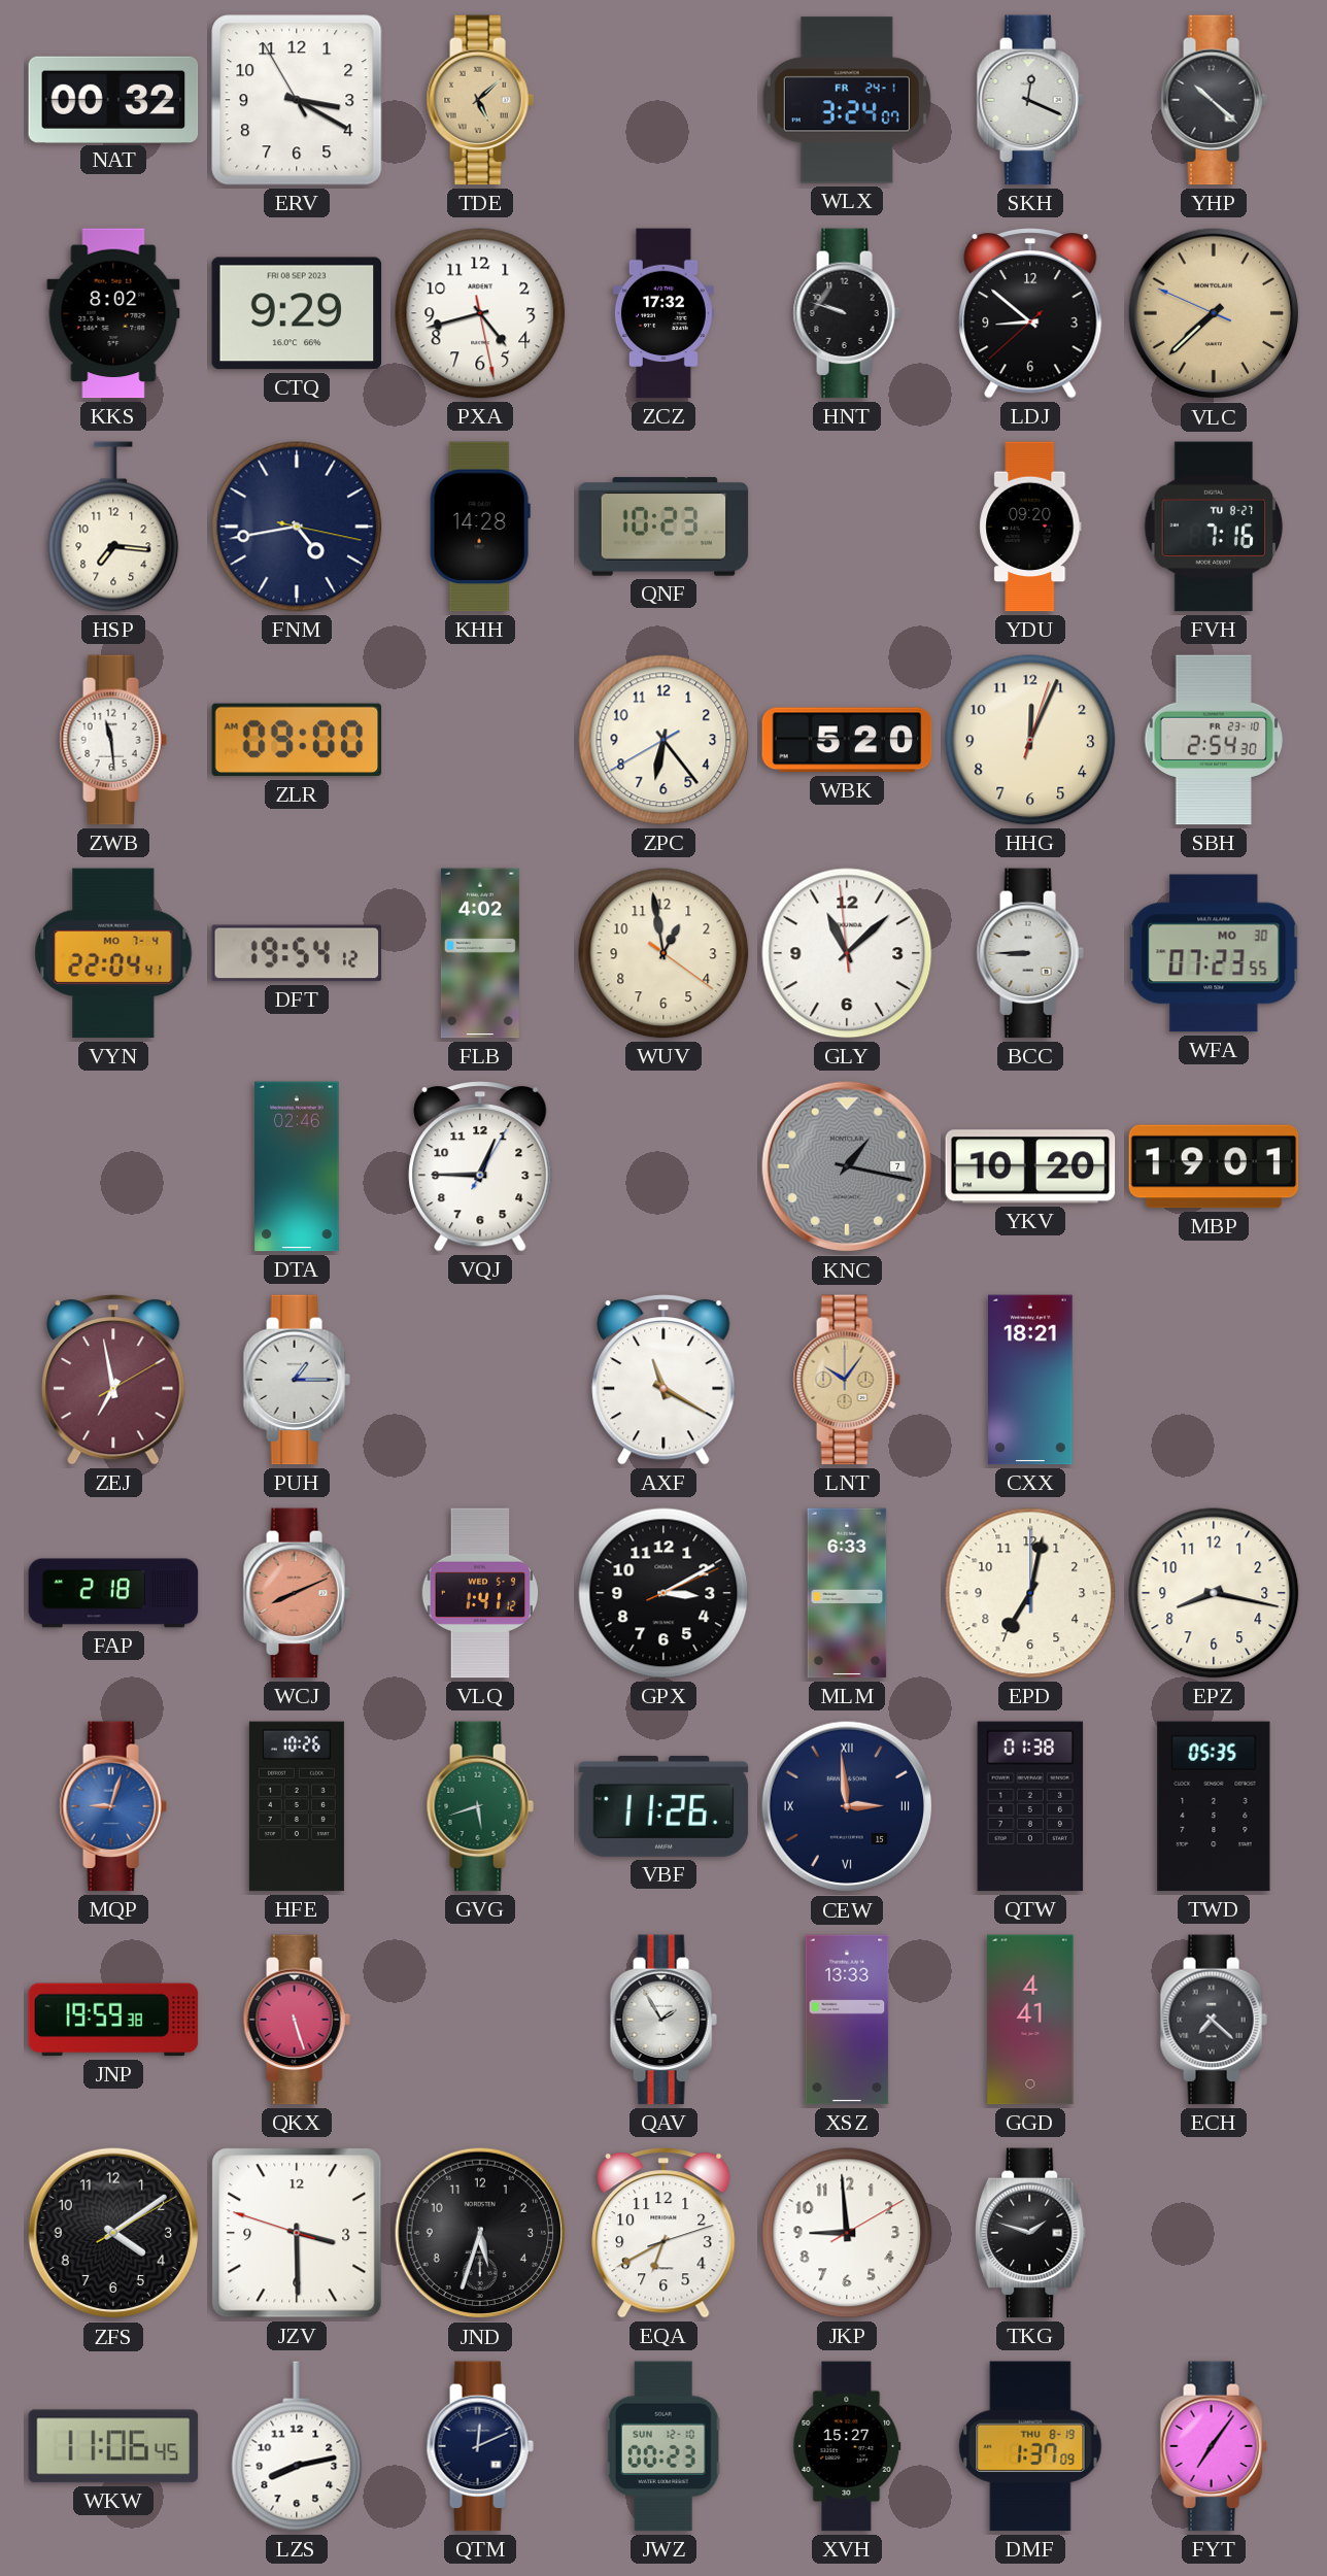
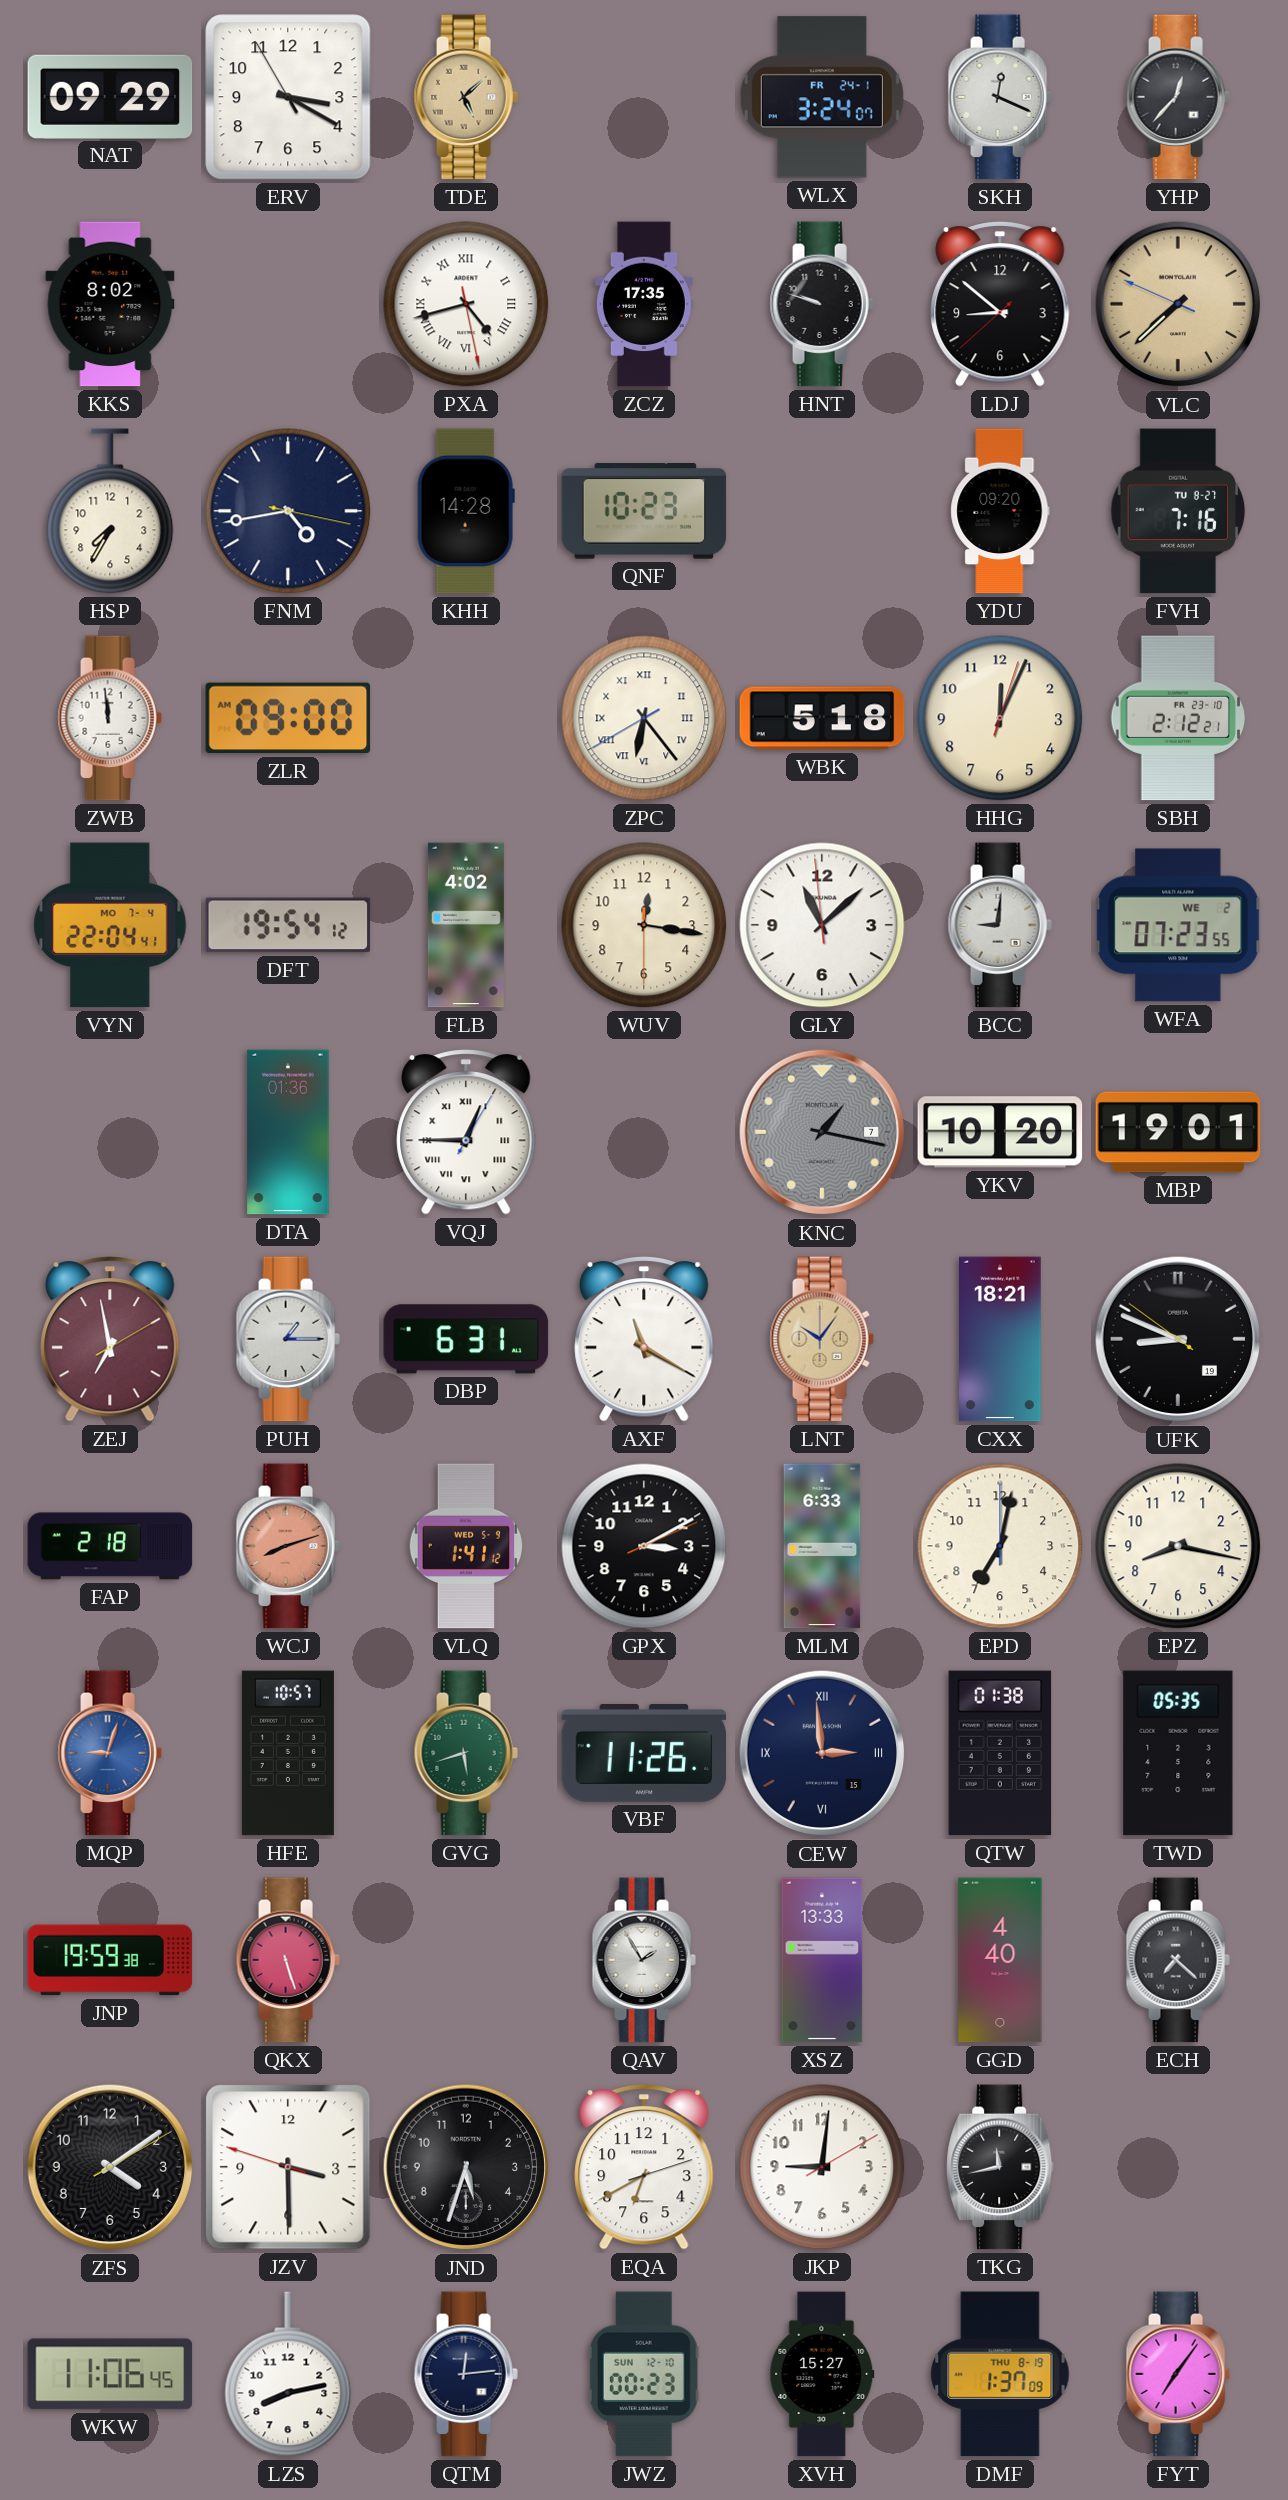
NAT: 00:32 -> 09:29 (110, 96)
YHP: 10:22 -> 12:37 (1178, 97)
CTQ: 9:29 -> none (297, 313)
PXA numerals: Arabic -> Roman (466, 304)
ZCZ: 17:32 -> 17:35 (644, 304)
HSP: 7:16 -> 7:35 (110, 511)
ZWB: 11:29 -> 11:59 (110, 718)
ZPC numerals: Arabic -> Roman (644, 718)
WBK: 5:20 -> 5:18 (822, 718)
SBH: 2:54 -> 2:12 (1178, 718)
WUV: 12:58 -> 12:16 (644, 925)
BCC: 8:45 -> 9:01 (1000, 925)
WFA date: MO 30 -> WE 2 (1178, 925)
DTA: 02:46 -> 01:36 (288, 1132)
VQJ numerals: Arabic -> Roman (466, 1133)
DBP: none -> 6:31 (466, 1339)
UFK: none -> 8:48 (1178, 1339)
WCJ: 8:11 -> 8:12 (288, 1546)
HFE: 10:26 -> 10:57 (288, 1753)
GGD: 4:41 -> 4:40 (1000, 1960)
JKP: 8:59 -> 9:01 (822, 2167)
TKG: 1:48 -> 11:43 (1000, 2167)
QTM: 12:11 -> 12:14 (466, 2374)
